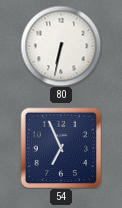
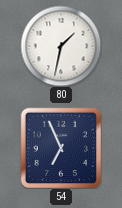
80: 6:32 -> 1:32 (61, 46)
